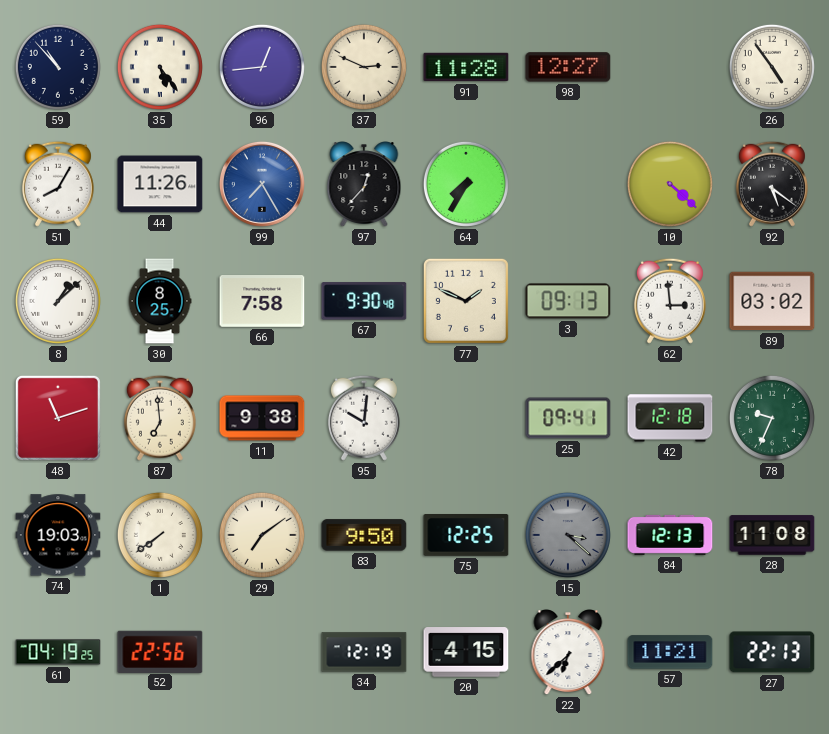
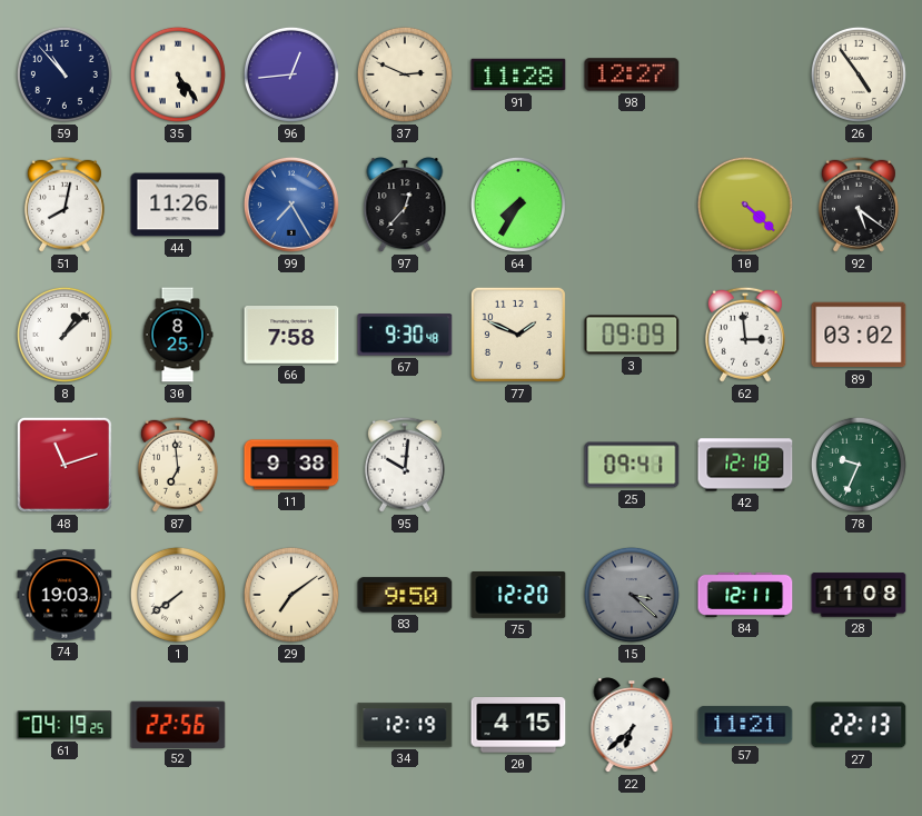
51: 8:05 -> 8:02 (65, 205)
3: 09:13 -> 09:09 (632, 335)
75: 12:25 -> 12:20 (518, 596)
84: 12:13 -> 12:11 (745, 595)
